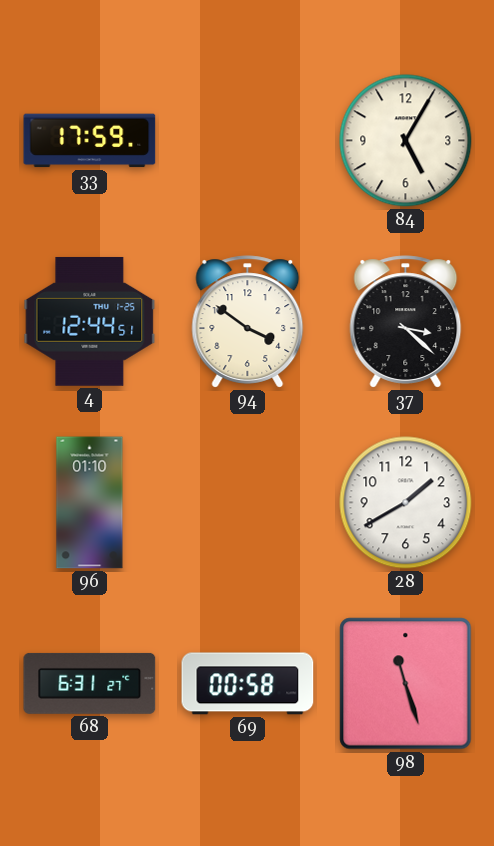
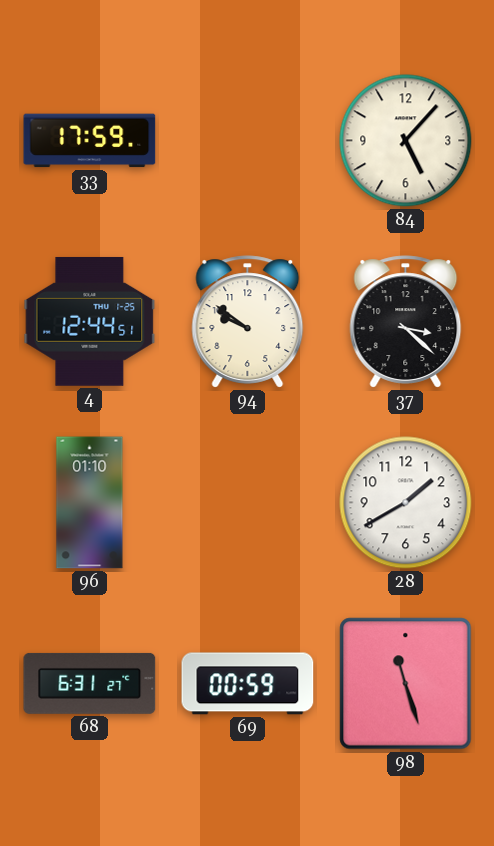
84: 5:05 -> 5:07 (406, 141)
94: 3:51 -> 9:51 (248, 322)
69: 00:58 -> 00:59 (248, 684)
